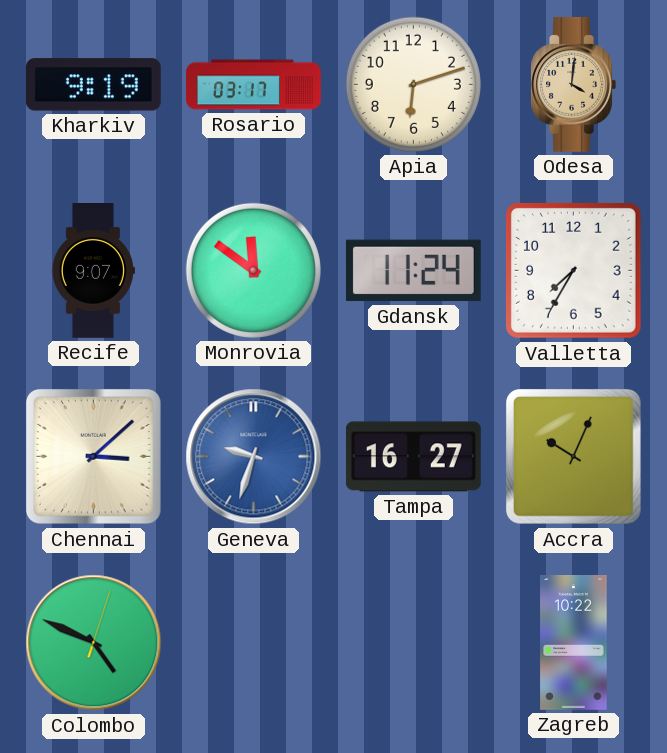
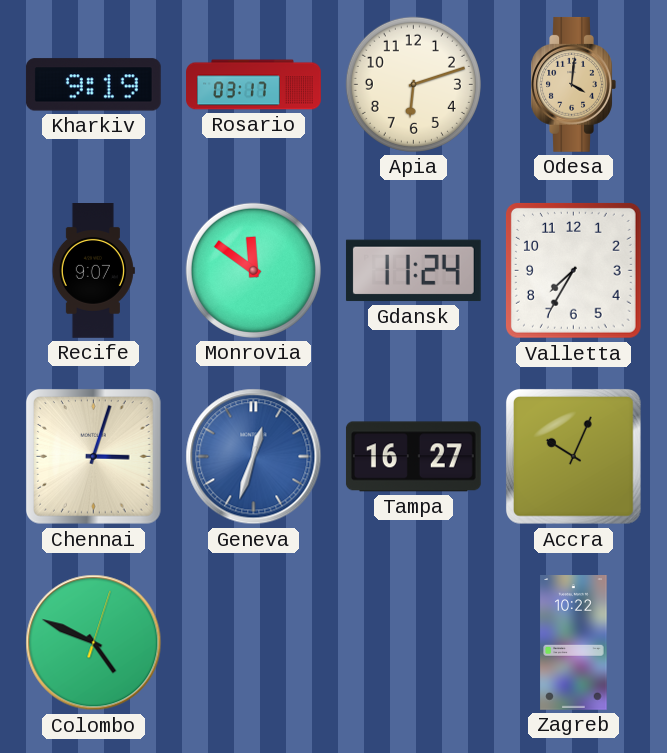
Chennai: 3:08 -> 3:03 (94, 457)
Geneva: 9:33 -> 12:33 (254, 457)
